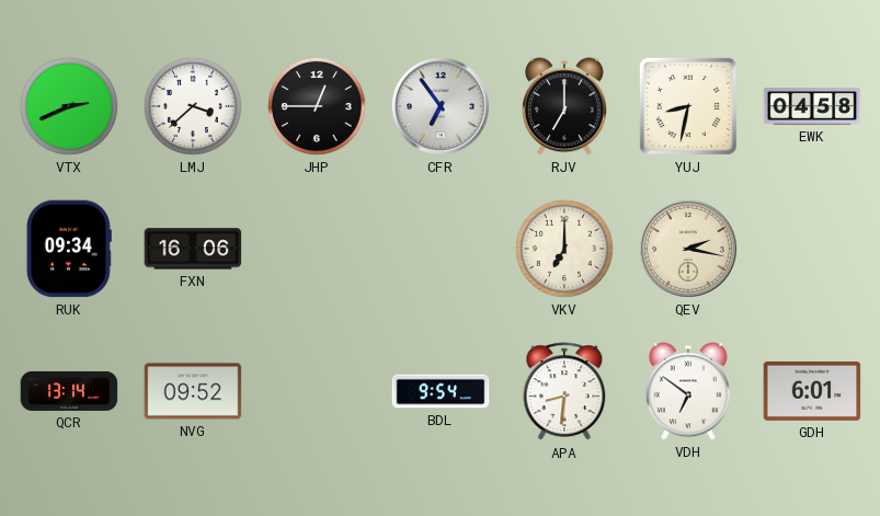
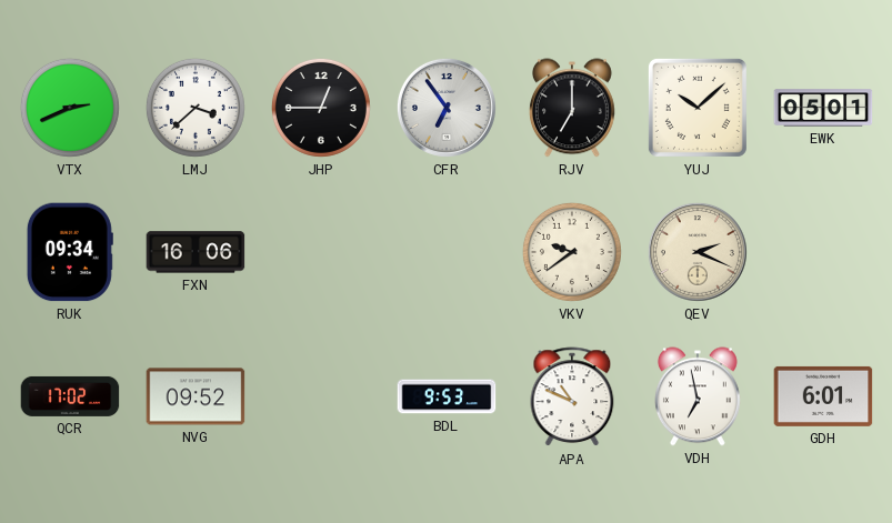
YUJ: 8:32 -> 10:08 (698, 108)
EWK: 04:58 -> 05:01 (823, 108)
VKV: 7:00 -> 9:39 (572, 252)
QEV: 2:17 -> 2:19 (698, 252)
QCR: 13:14 -> 17:02 (70, 396)
BDL: 9:54 -> 9:53 (447, 396)
APA: 8:31 -> 10:49 (572, 398)
VDH: 6:51 -> 6:58 (698, 396)
